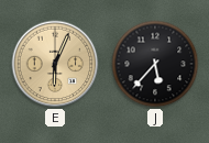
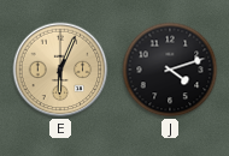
J: 5:37 -> 4:12 (170, 70)
